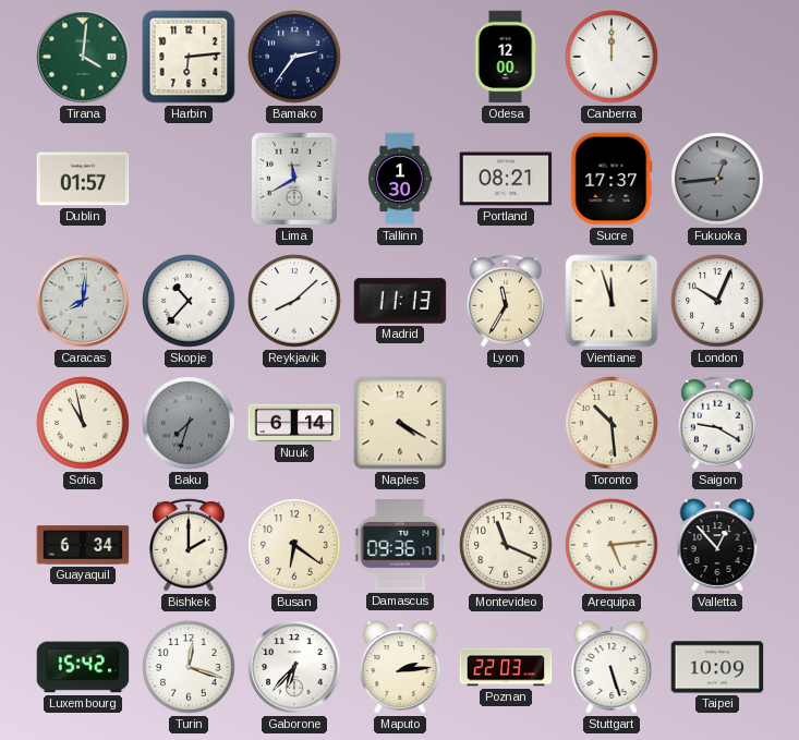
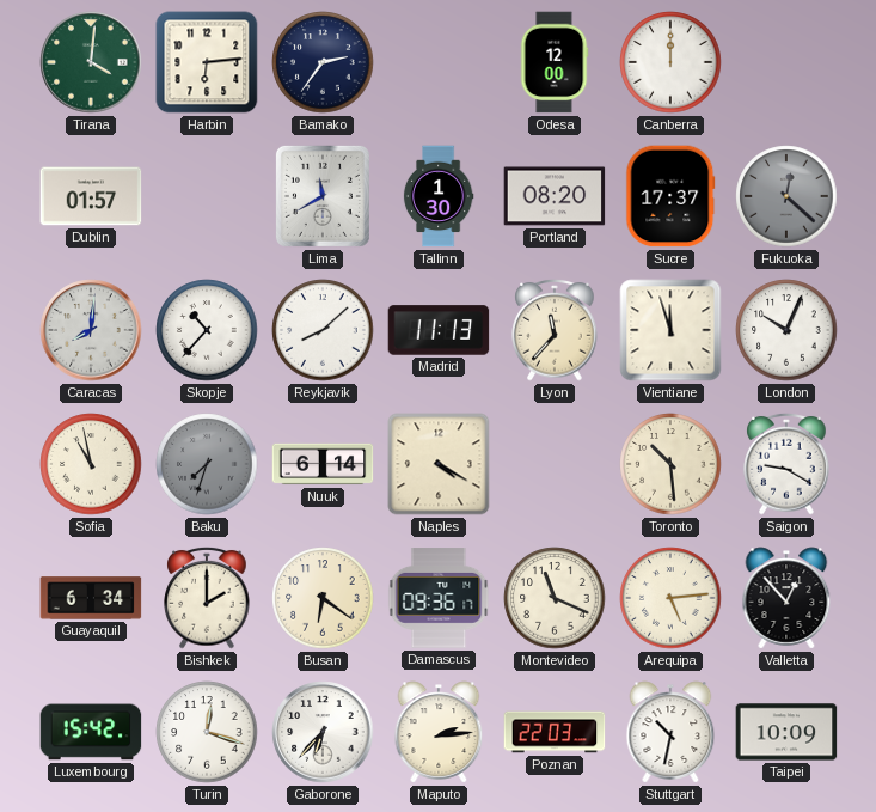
Portland: 08:21 -> 08:20 (555, 196)
Fukuoka: 12:44 -> 12:22 (786, 196)
Lyon: 11:35 -> 11:37 (555, 331)
Stuttgart: 5:27 -> 10:32 (670, 732)
